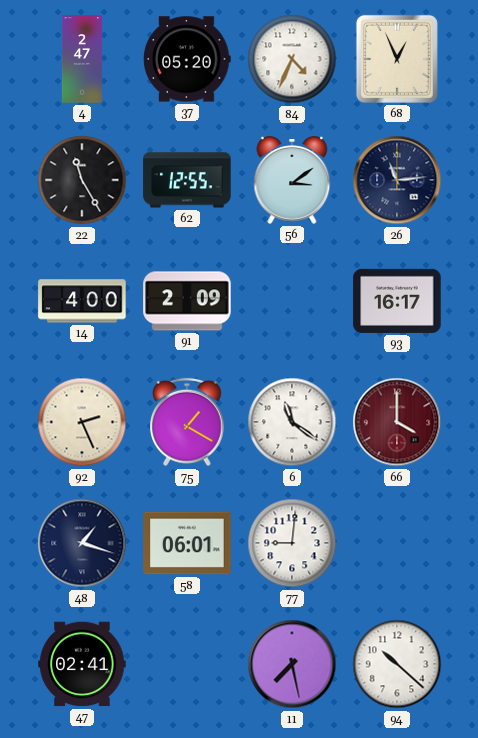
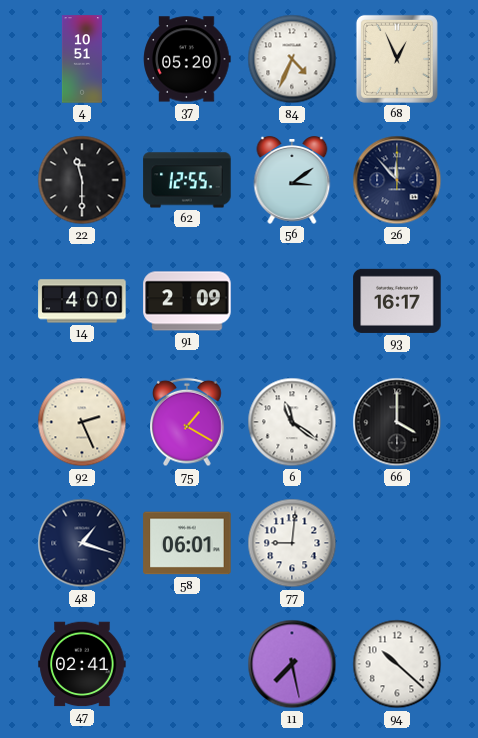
4: 2:47 -> 10:51 (82, 59)
22: 11:25 -> 11:30 (82, 180)
26: 11:14 -> 11:53 (397, 180)
66 dial: burgundy -> black (397, 422)
